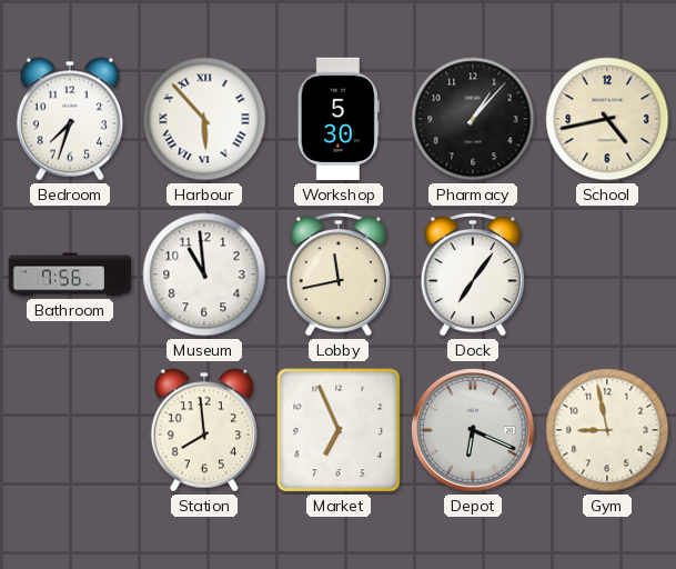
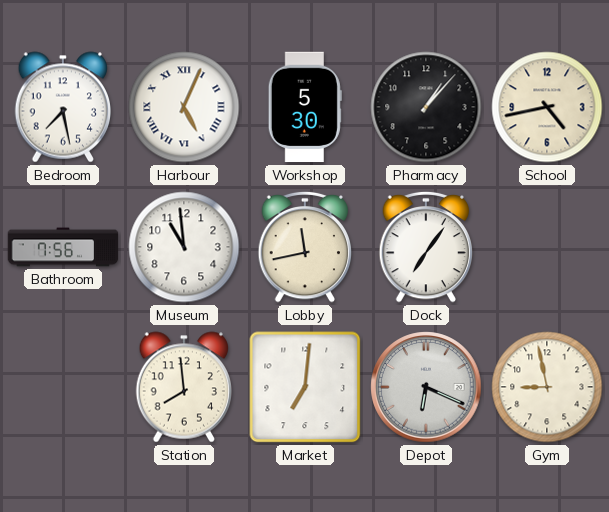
Bedroom: 7:33 -> 7:28 (62, 107)
Harbour: 5:53 -> 5:04 (184, 107)
Market: 6:56 -> 7:01 (305, 387)
